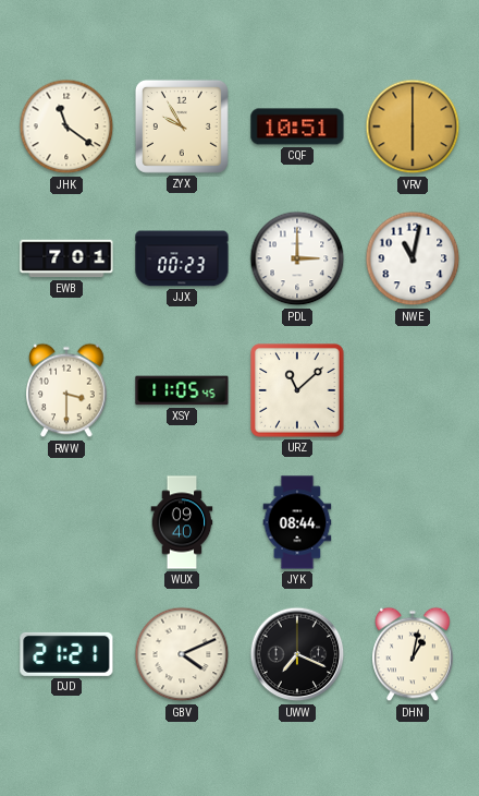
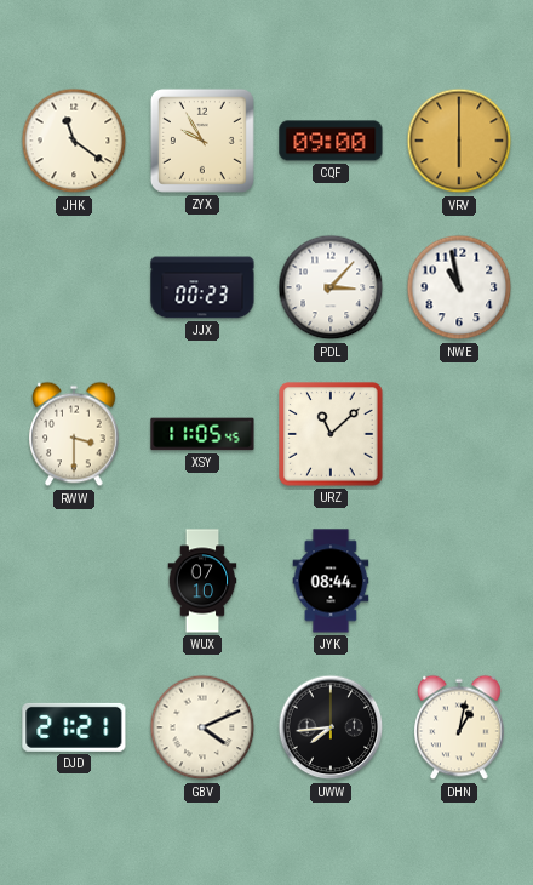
CQF: 10:51 -> 09:00 (331, 141)
EWB: 7:01 -> none (66, 258)
PDL: 3:00 -> 3:07 (331, 287)
NWE: 11:02 -> 10:58 (459, 287)
WUX: 09:40 -> 07:10 (202, 581)
UWW: 7:19 -> 7:44 (331, 727)
